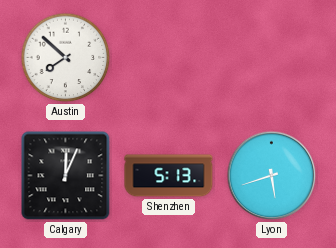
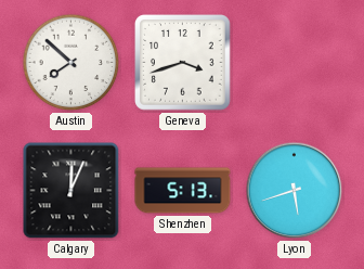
Geneva: none -> 3:42 (183, 63)
